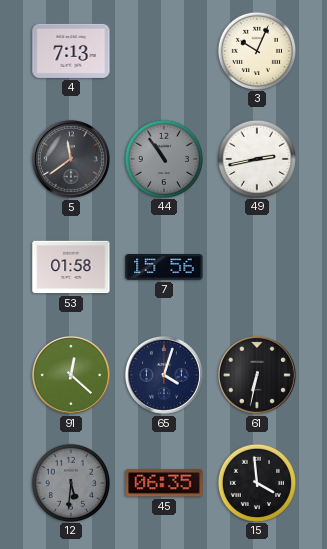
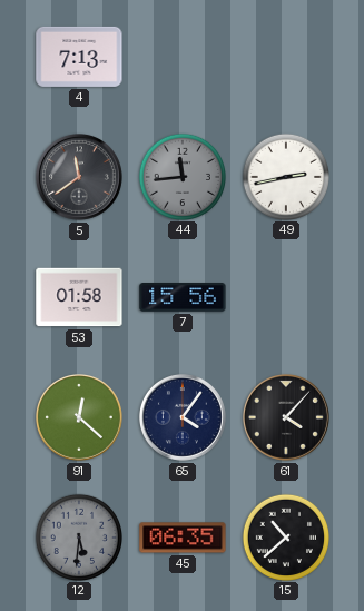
3: 10:04 -> none (256, 50)
44: 10:54 -> 11:44 (181, 176)
65: 4:03 -> 4:06 (183, 417)
61: 6:32 -> 4:07 (286, 417)
15: 3:59 -> 10:38 (285, 536)
